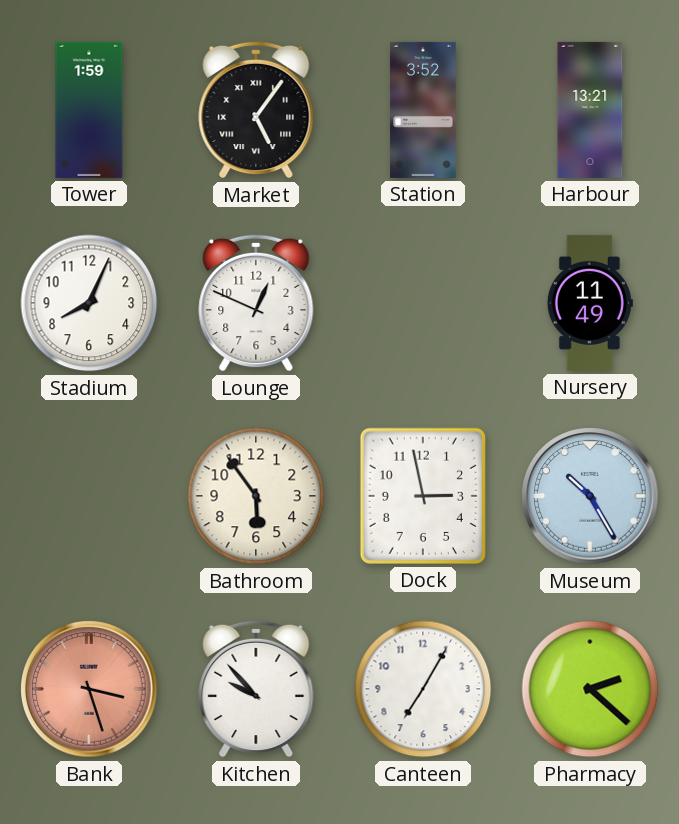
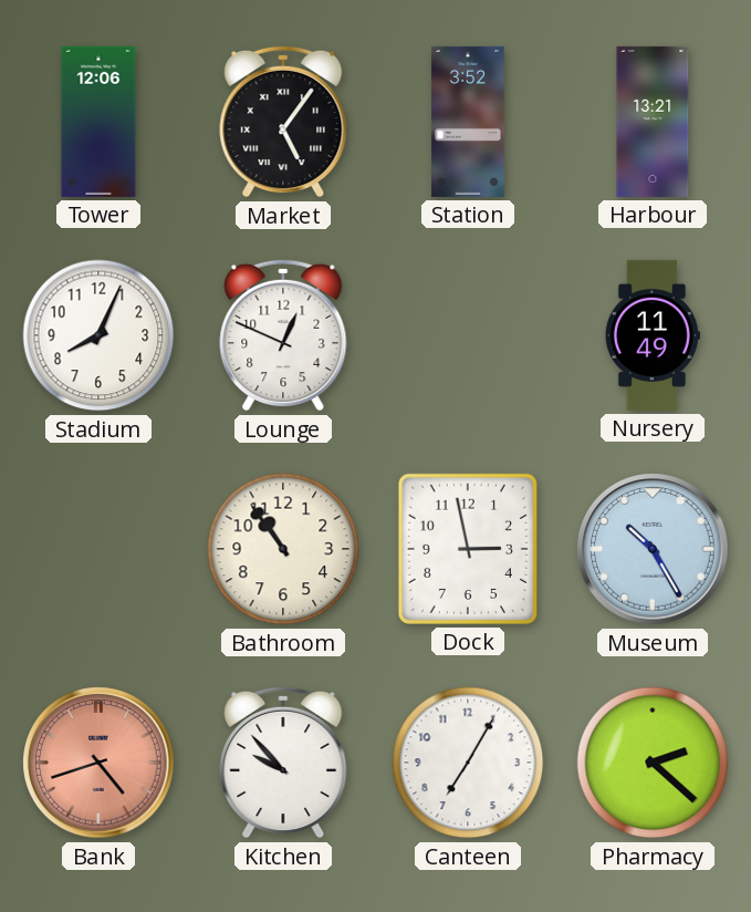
Tower: 1:59 -> 12:06 (98, 122)
Bathroom: 5:54 -> 10:54 (283, 549)
Bank: 3:27 -> 4:42 (98, 763)
